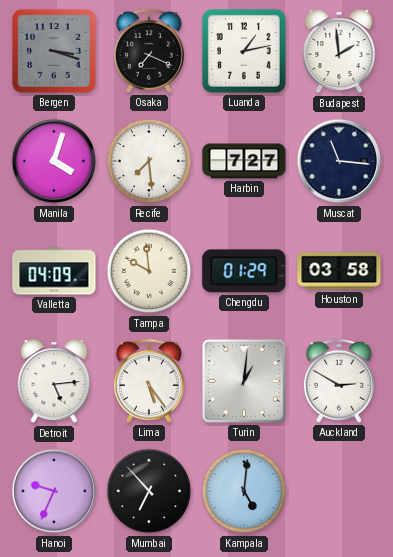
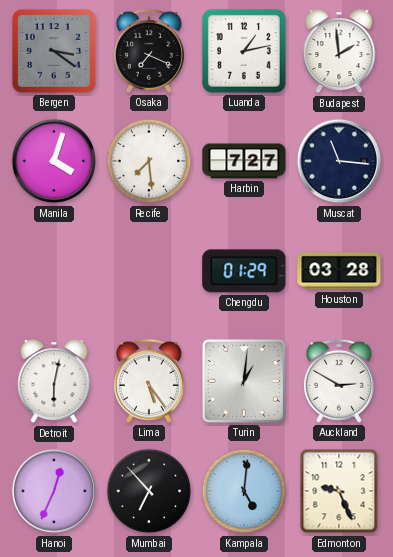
Bergen: 3:18 -> 3:21 (54, 51)
Valletta: 04:09 -> none (54, 271)
Tampa: 9:59 -> none (149, 271)
Houston: 03:58 -> 03:28 (339, 271)
Detroit: 5:14 -> 6:02 (54, 382)
Hanoi: 9:34 -> 12:34 (54, 491)
Edmonton: none -> 9:26 (339, 491)
